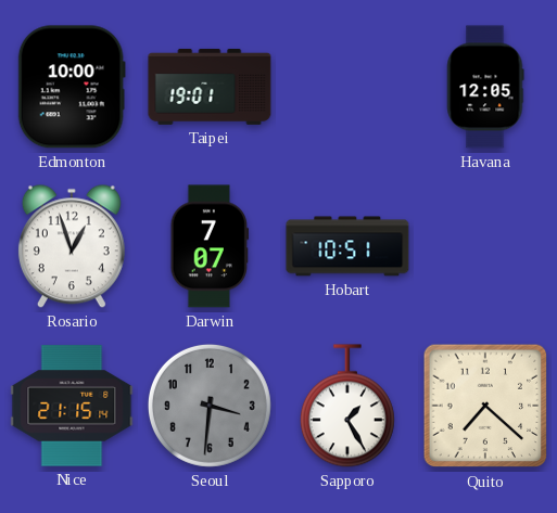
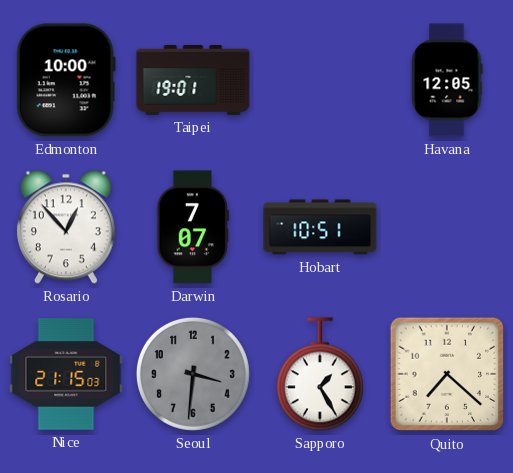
Rosario: 12:57 -> 12:53 (66, 227)
Nice: 21:15:14 -> 21:15:03 (66, 374)
